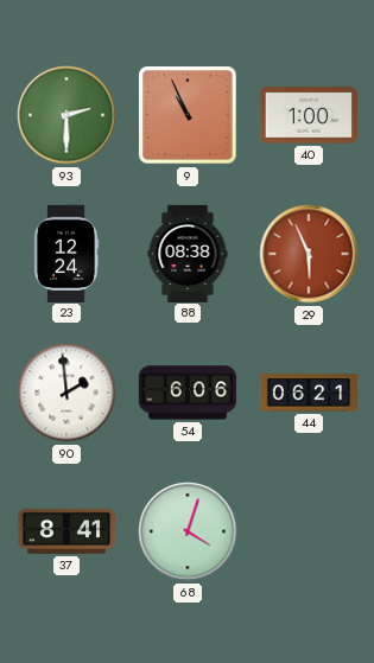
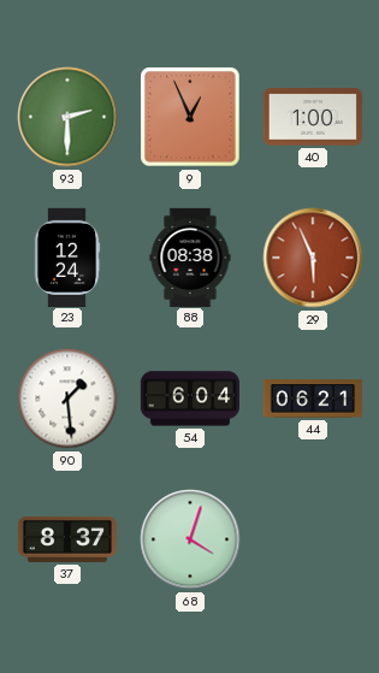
9: 10:56 -> 12:56 (190, 117)
90: 1:59 -> 1:29 (67, 399)
54: 6:06 -> 6:04 (189, 399)
37: 8:41 -> 8:37 (66, 539)
